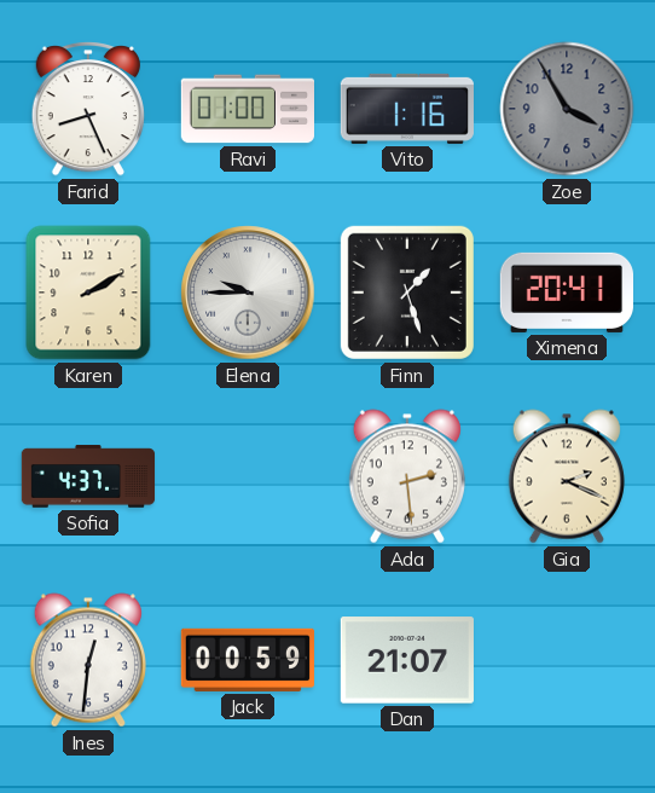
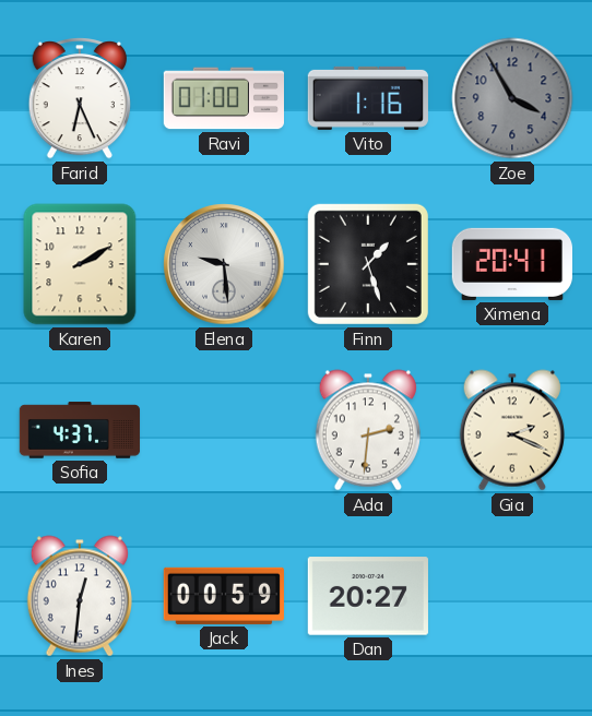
Farid: 8:26 -> 6:26 (80, 98)
Elena: 9:45 -> 9:29 (224, 264)
Ada: 2:29 -> 2:31 (368, 430)
Dan: 21:07 -> 20:27 (368, 596)
